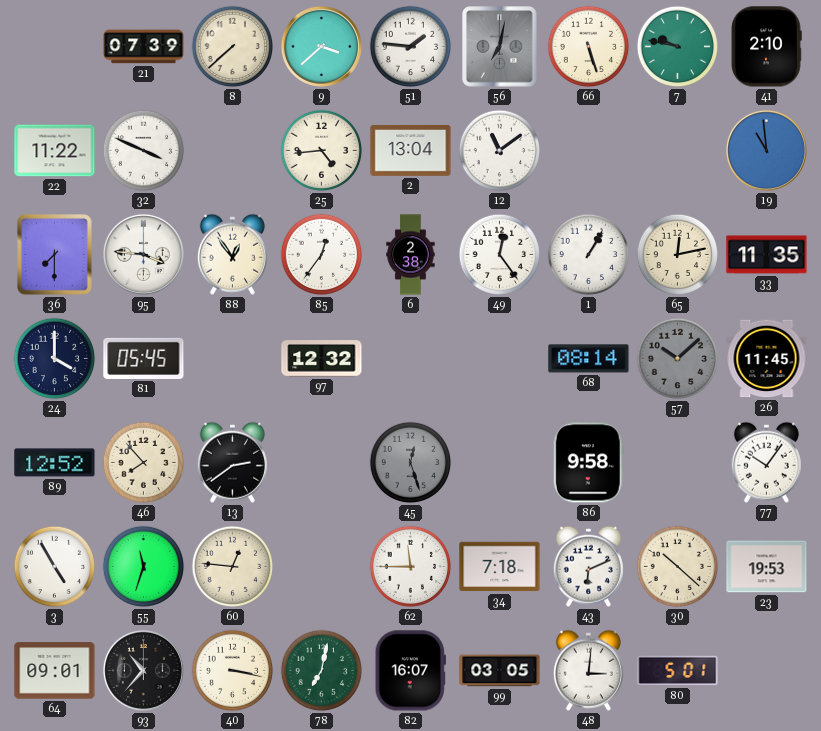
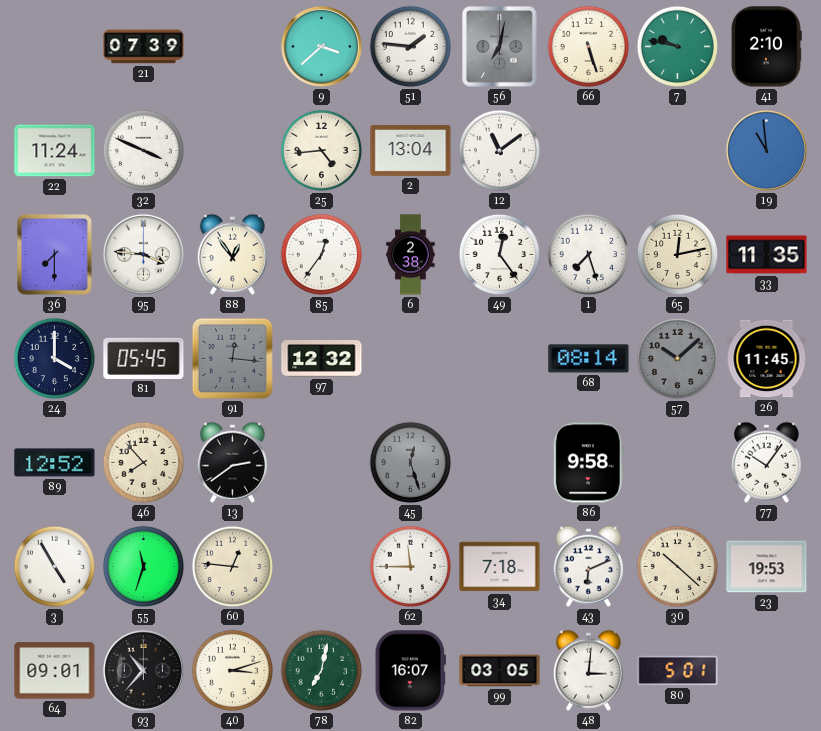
8: 7:38 -> none (233, 47)
22: 11:22 -> 11:24 (55, 151)
1: 1:05 -> 7:27 (589, 255)
91: none -> 12:16 (233, 359)
40: 3:17 -> 3:12 (233, 671)
